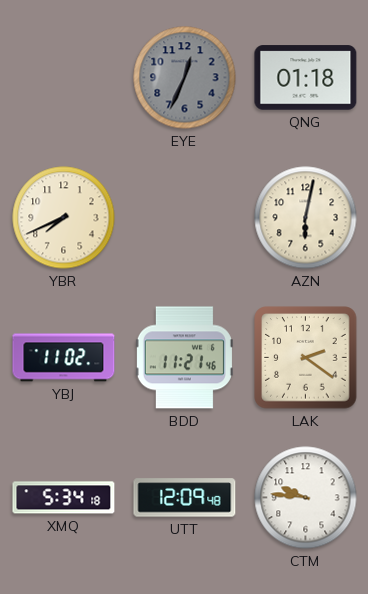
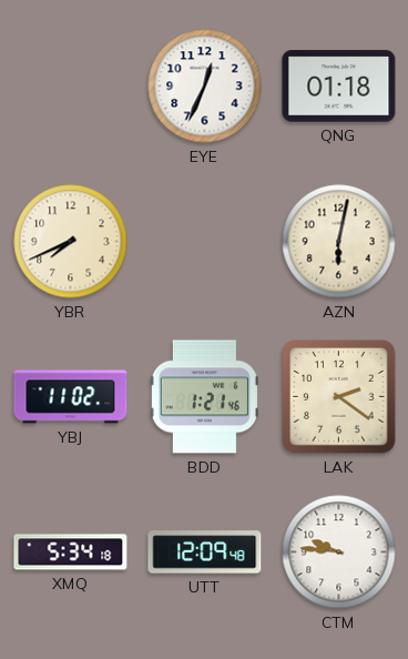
EYE dial: grey -> white (205, 87)
BDD: 11:21 -> 1:21 (204, 397)
